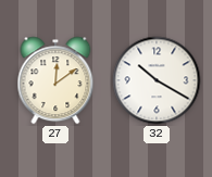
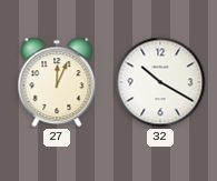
27: 12:09 -> 12:04 (57, 82)
